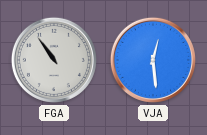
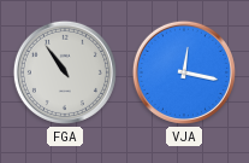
VJA: 12:29 -> 12:17 (184, 72)
